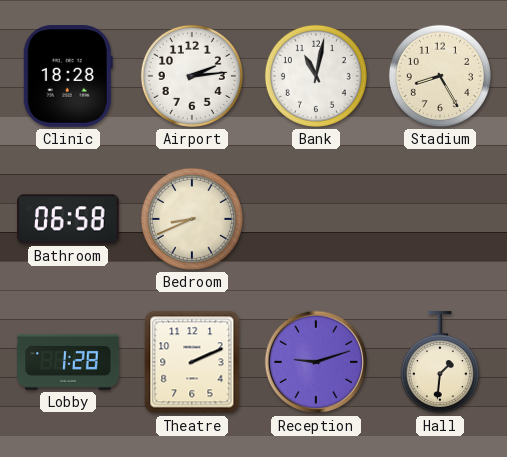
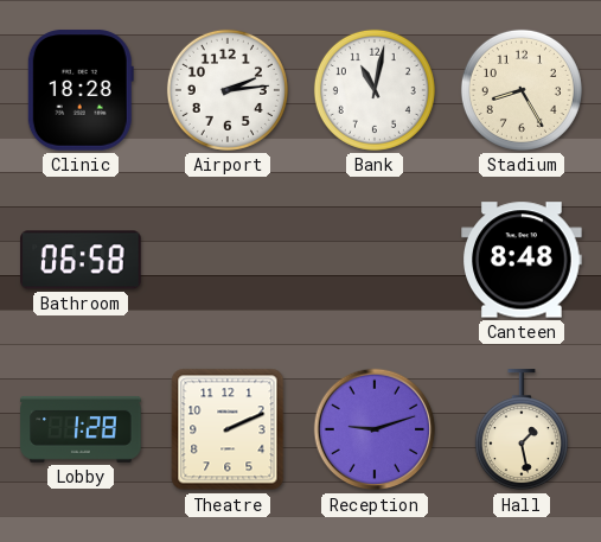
Bedroom: 8:41 -> none (192, 219)
Canteen: none -> 8:48 (522, 260)
Hall: 1:31 -> 1:28 (522, 431)
